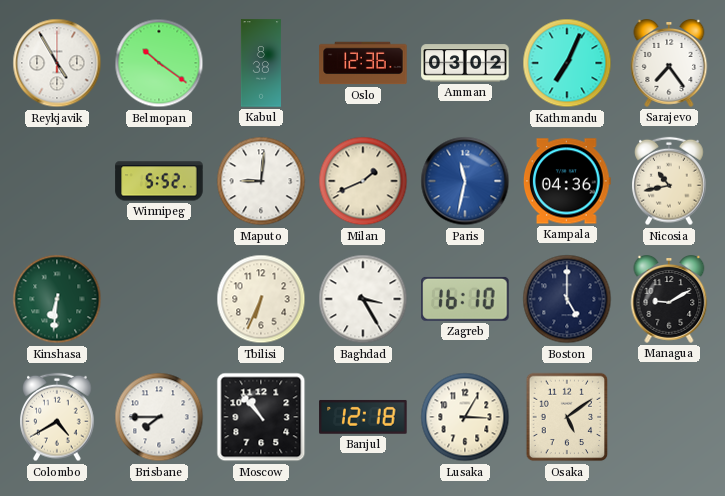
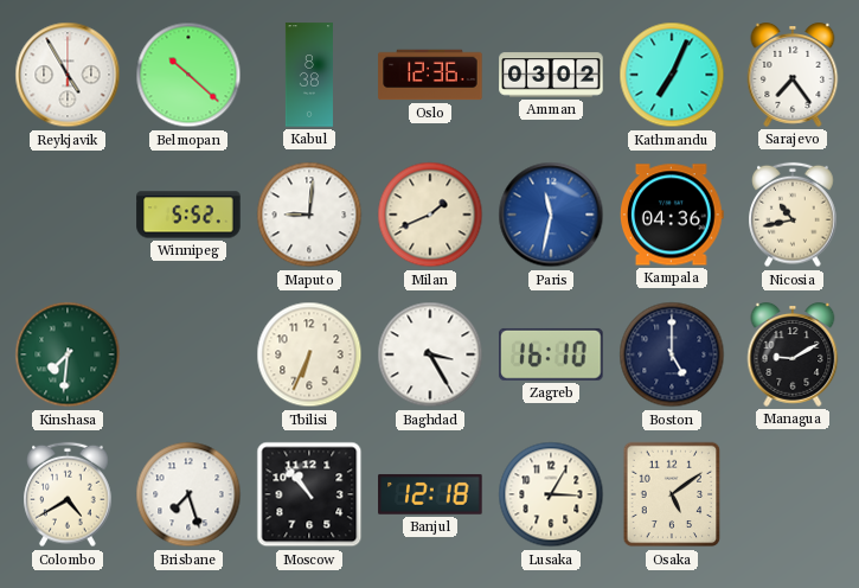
Belmopan: 10:21 -> 10:22 (188, 75)
Kinshasa: 6:31 -> 7:31 (68, 354)
Brisbane: 7:45 -> 7:27 (188, 494)
